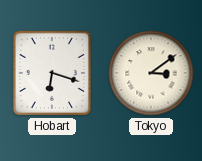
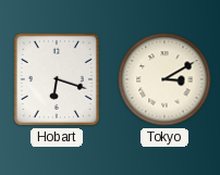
Tokyo: 3:09 -> 3:10 (164, 79)
